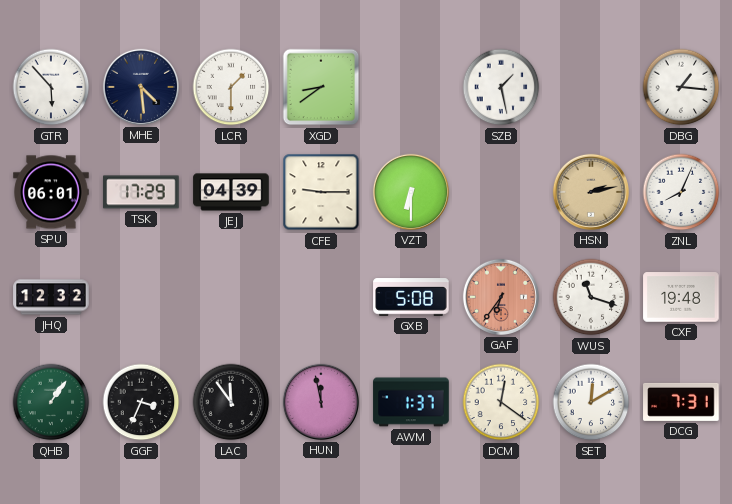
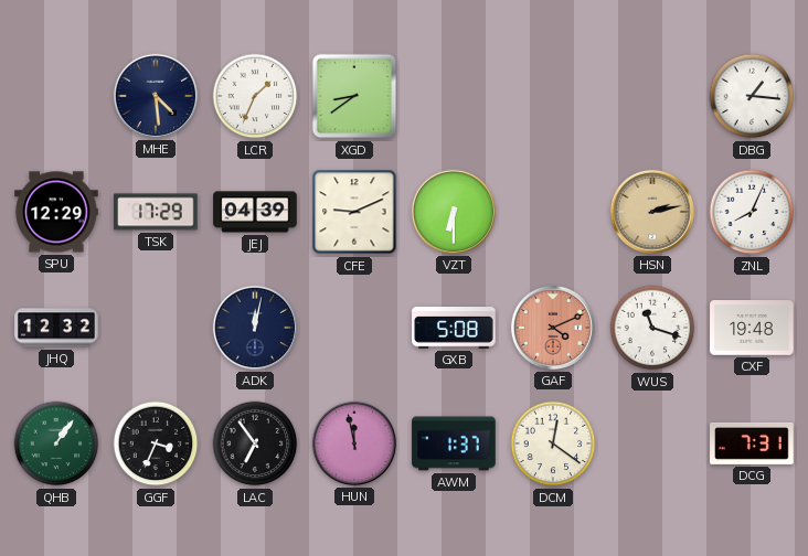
GTR: 5:53 -> none (51, 87)
LCR: 1:30 -> 1:34 (255, 96)
SZB: 1:28 -> none (501, 87)
SPU: 06:01 -> 12:29 (56, 212)
CFE: 9:15 -> 9:11 (354, 212)
ADK: none -> 12:02 (255, 328)
GAF: 6:36 -> 4:11 (553, 328)
LAC: 11:54 -> 6:54 (255, 443)
SET: 12:10 -> none (591, 402)
